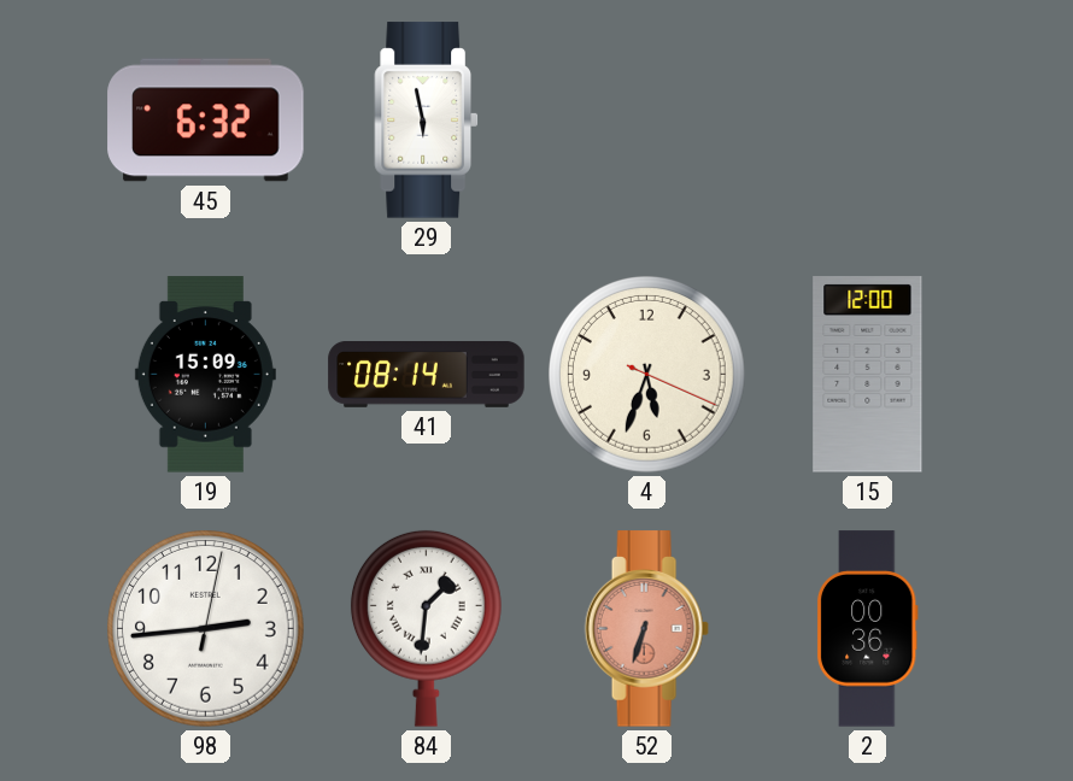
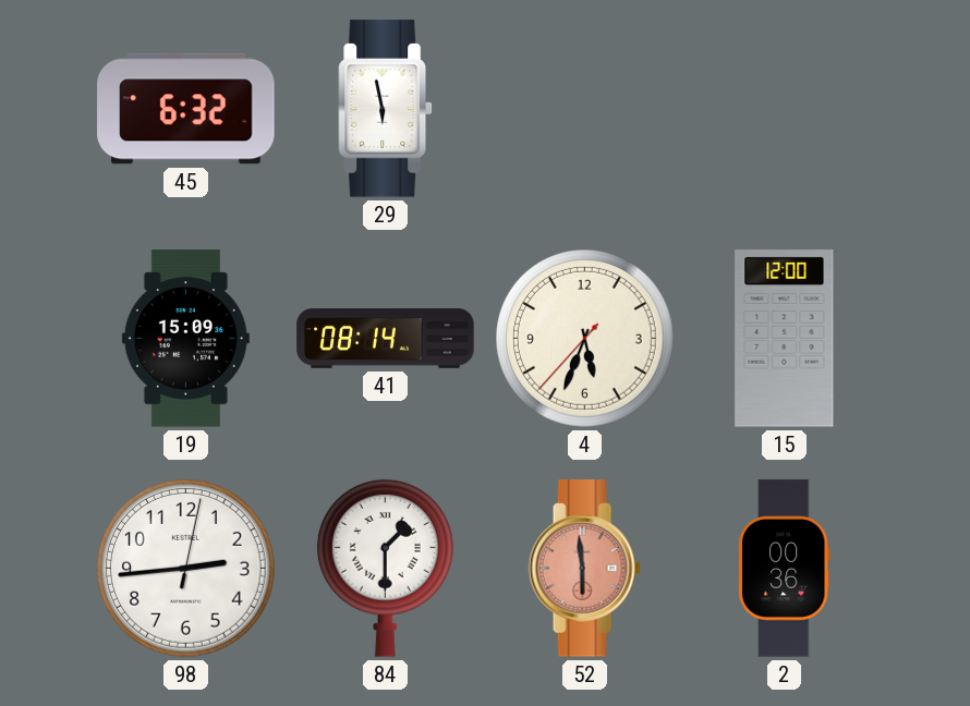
4: 5:33:19 -> 5:33:37 (585, 339)
84: 1:31 -> 1:30 (385, 568)
52: 6:33 -> 5:59 (584, 569)
